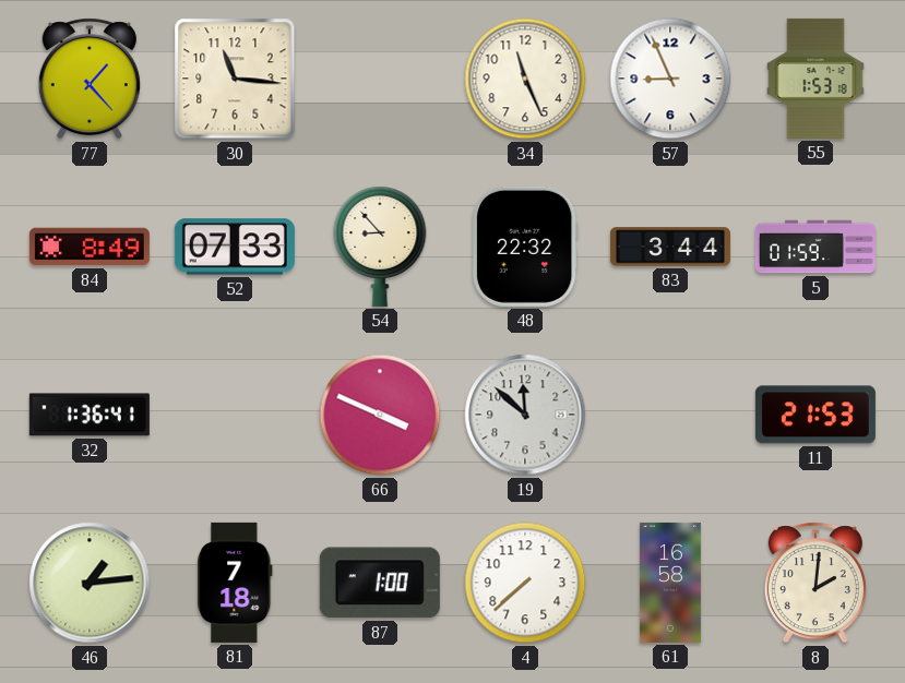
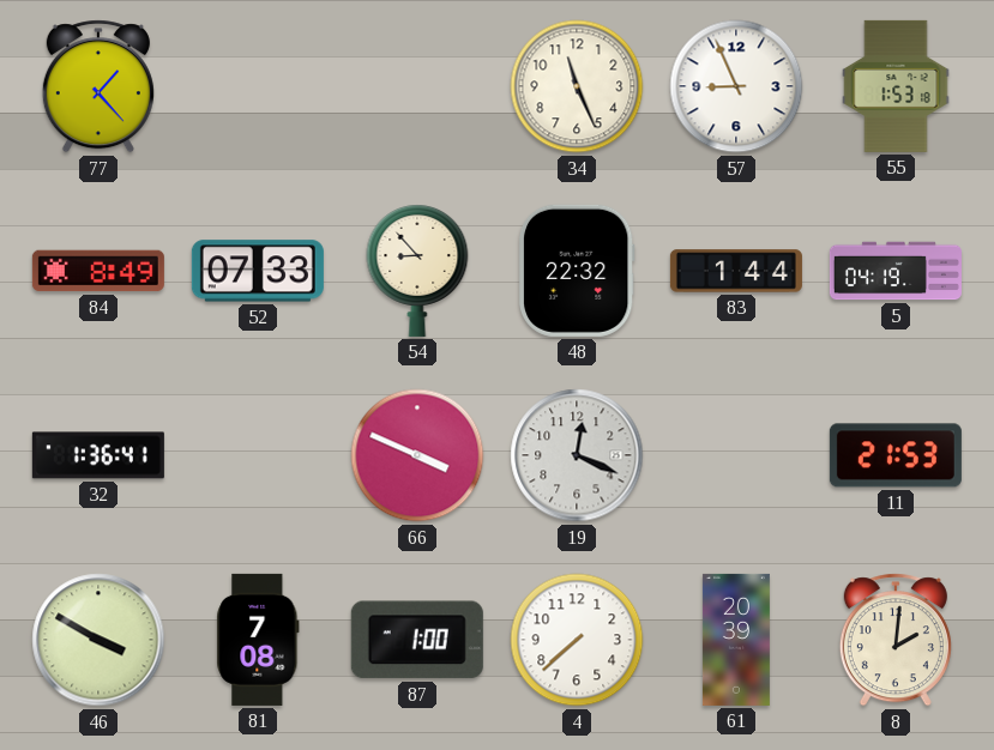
30: 11:16 -> none (235, 79)
83: 3:44 -> 1:44 (736, 271)
5: 01:59 -> 04:19 (896, 271)
19: 11:52 -> 12:19 (577, 455)
46: 1:14 -> 3:50 (98, 640)
81: 7:18 -> 7:08 (258, 640)
61: 16:58 -> 20:39 (736, 640)
